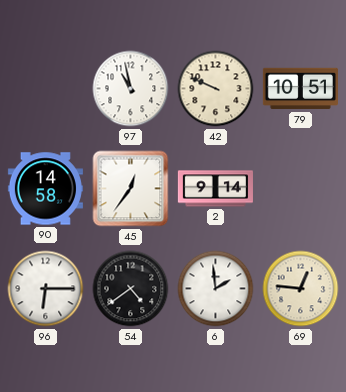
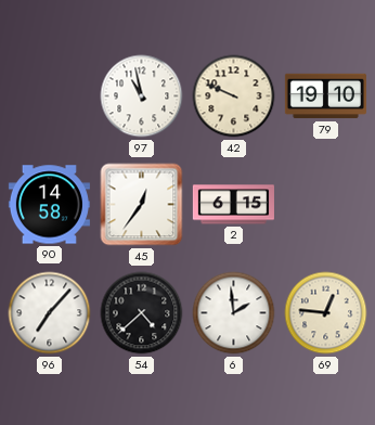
79: 10:51 -> 19:10 (325, 96)
2: 9:14 -> 6:15 (233, 205)
96: 6:15 -> 7:07 (50, 313)
54: 4:39 -> 4:38 (142, 313)
